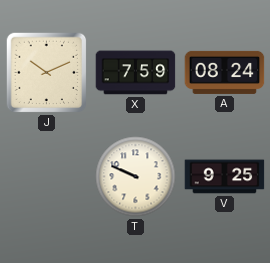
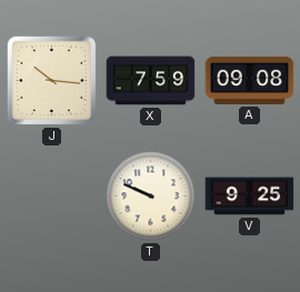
J: 10:11 -> 10:16 (52, 81)
A: 08:24 -> 09:08 (250, 80)
